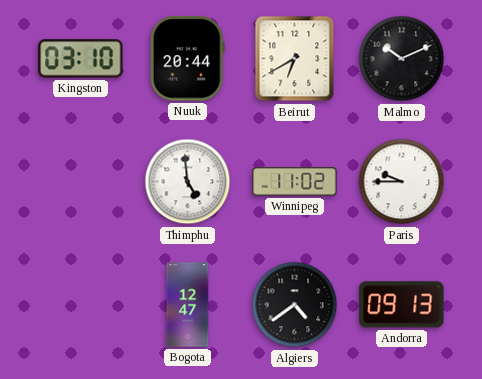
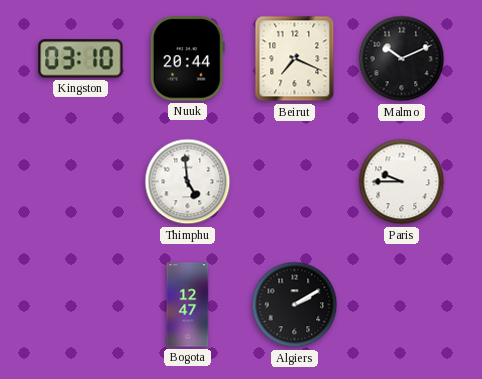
Beirut: 6:40 -> 7:19 (295, 59)
Winnipeg: 11:02 -> none (295, 182)
Algiers: 4:39 -> 2:10 (295, 305)
Andorra: 09:13 -> none (402, 305)
